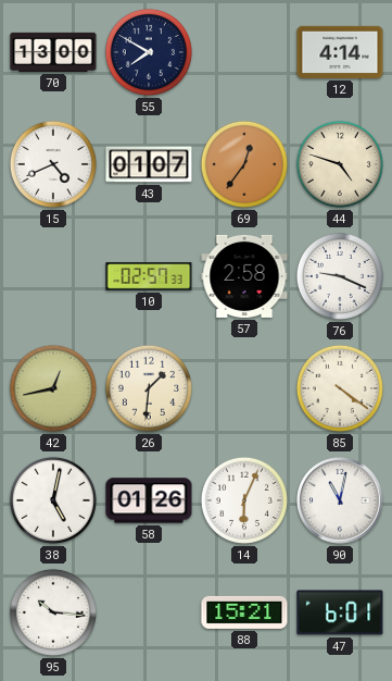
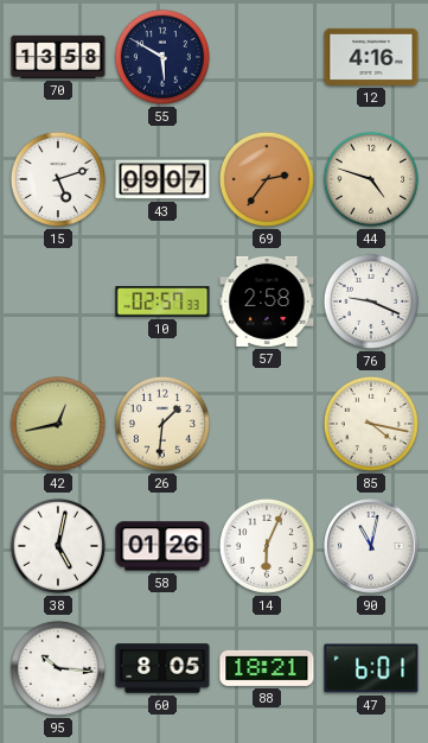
70: 13:00 -> 13:58 (58, 57)
55: 7:50 -> 5:50 (162, 57)
12: 4:14 -> 4:16 (371, 57)
15: 4:41 -> 5:12 (58, 179)
43: 01:07 -> 09:07 (162, 179)
69: 12:36 -> 2:36 (267, 179)
85: 4:21 -> 4:17 (371, 424)
60: none -> 8:05 (162, 668)
88: 15:21 -> 18:21 (267, 668)
